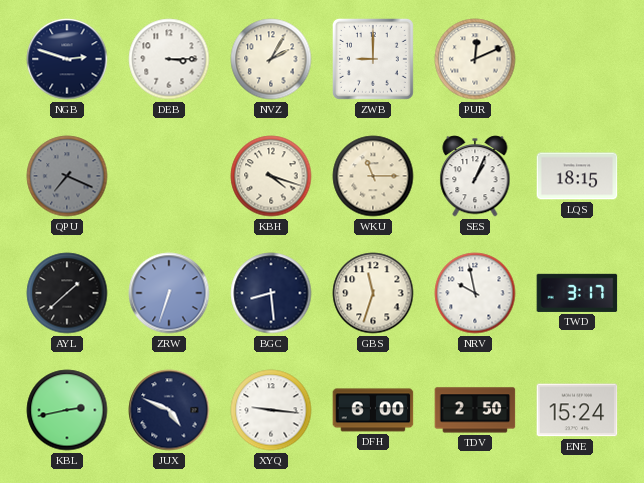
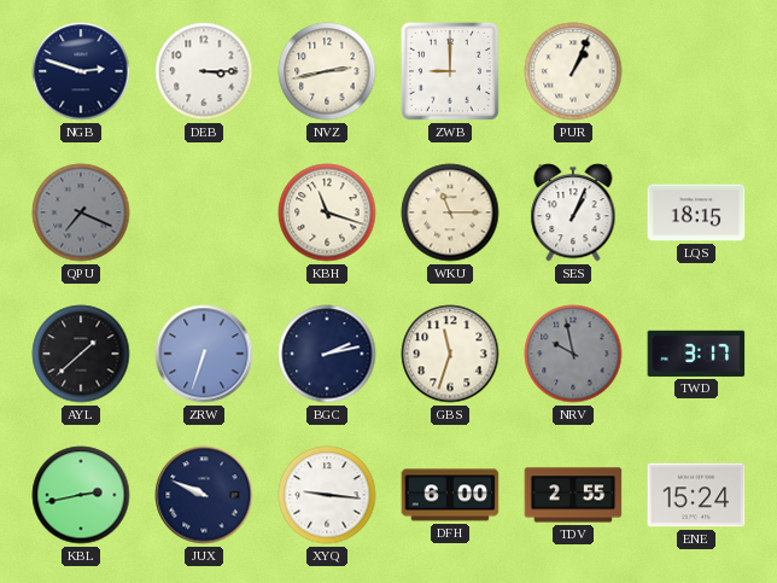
NVZ: 2:05 -> 2:43 (327, 71)
PUR: 12:11 -> 1:04 (573, 71)
KBH: 4:18 -> 11:18 (327, 212)
BGC: 8:29 -> 2:13 (327, 354)
NRV dial: white -> grey (573, 354)
JUX: 4:49 -> 9:49 (204, 495)
TDV: 2:50 -> 2:55 (573, 495)
